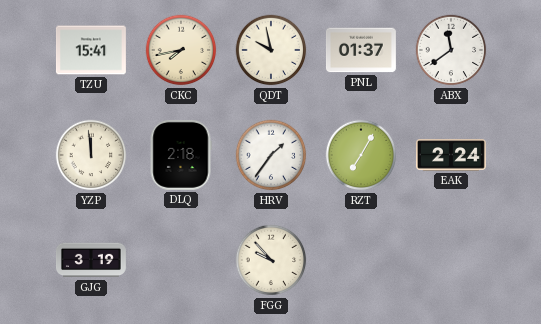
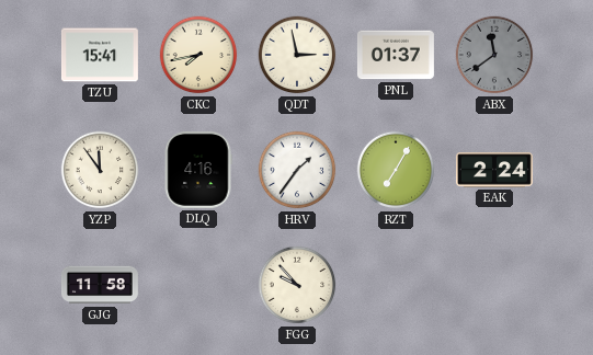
QDT: 9:58 -> 2:58 (297, 55)
ABX dial: white -> grey (494, 55)
YZP: 11:59 -> 11:54 (100, 170)
DLQ: 2:18 -> 4:16 (198, 170)
GJG: 3:19 -> 11:58 (100, 285)
